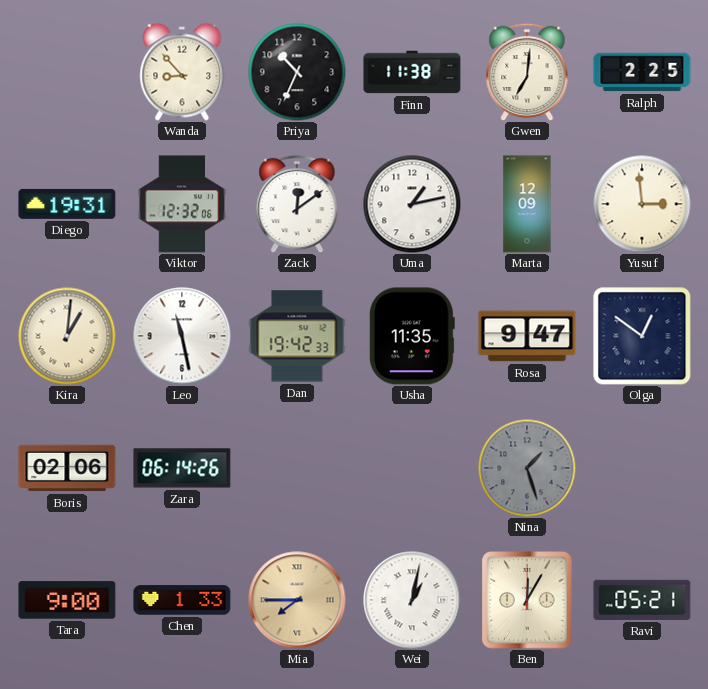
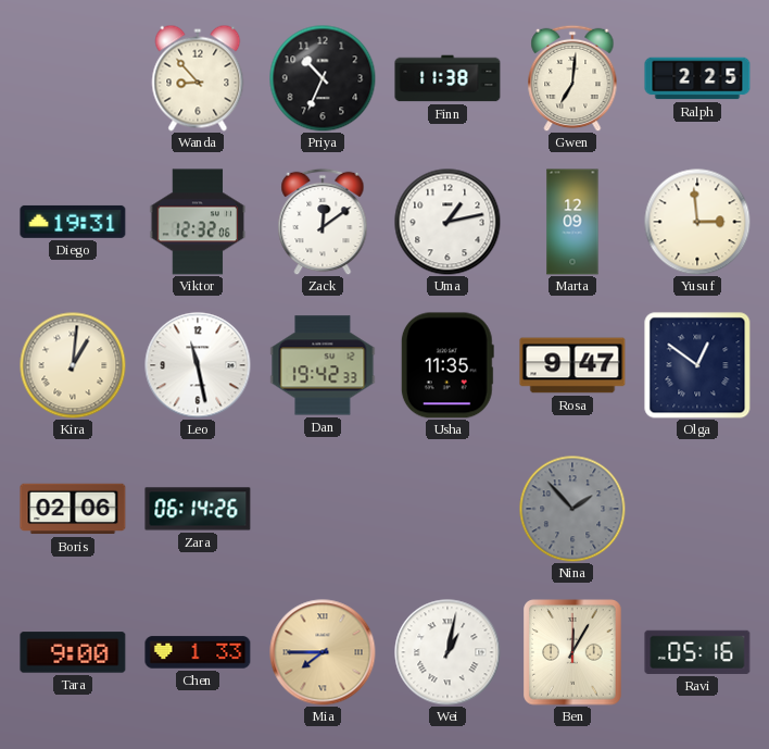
Nina: 1:27 -> 1:53 (572, 509)
Ravi: 05:21 -> 05:16 (697, 652)
